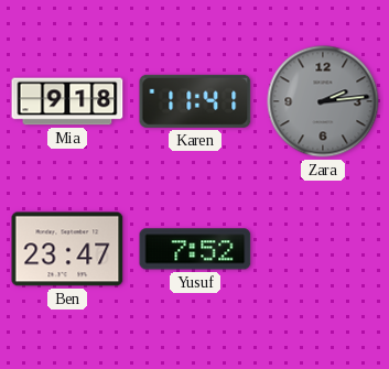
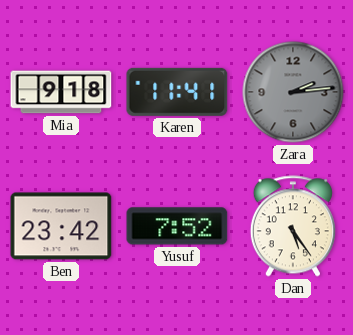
Ben: 23:47 -> 23:42 (61, 226)
Dan: none -> 5:24 (293, 226)
